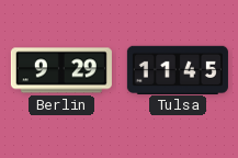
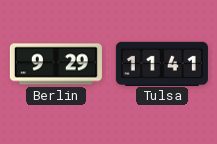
Tulsa: 11:45 -> 11:41 (162, 63)
